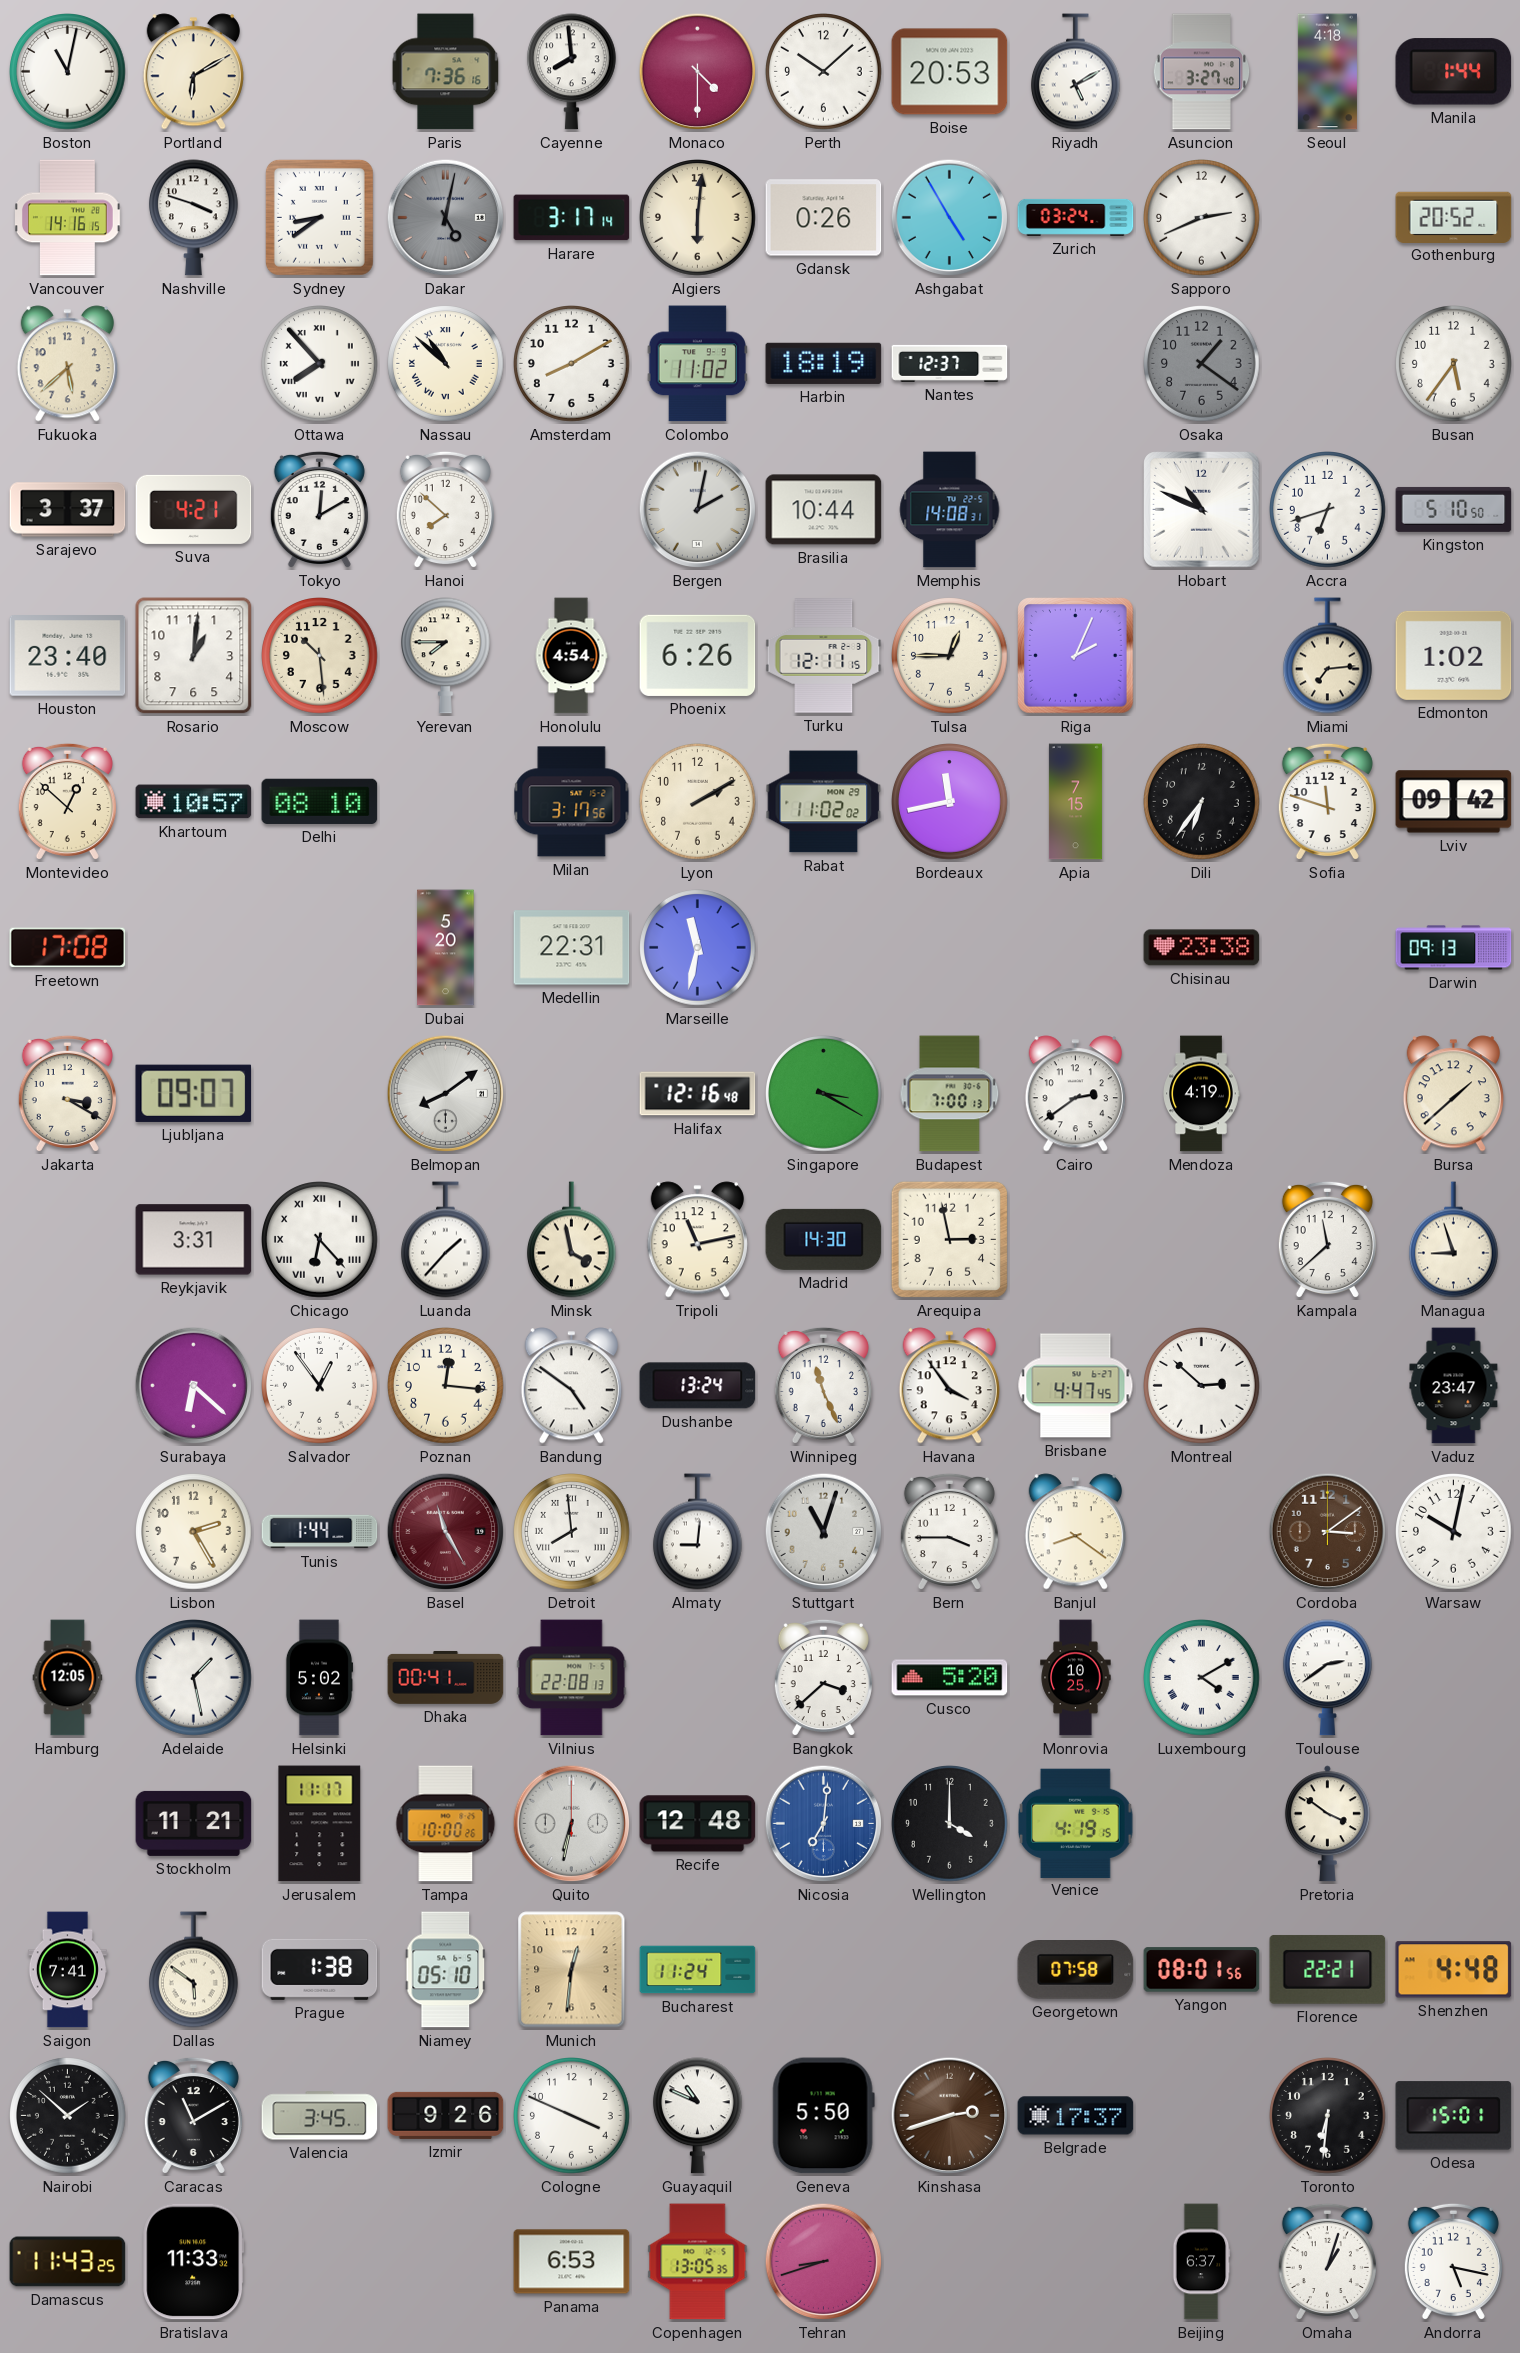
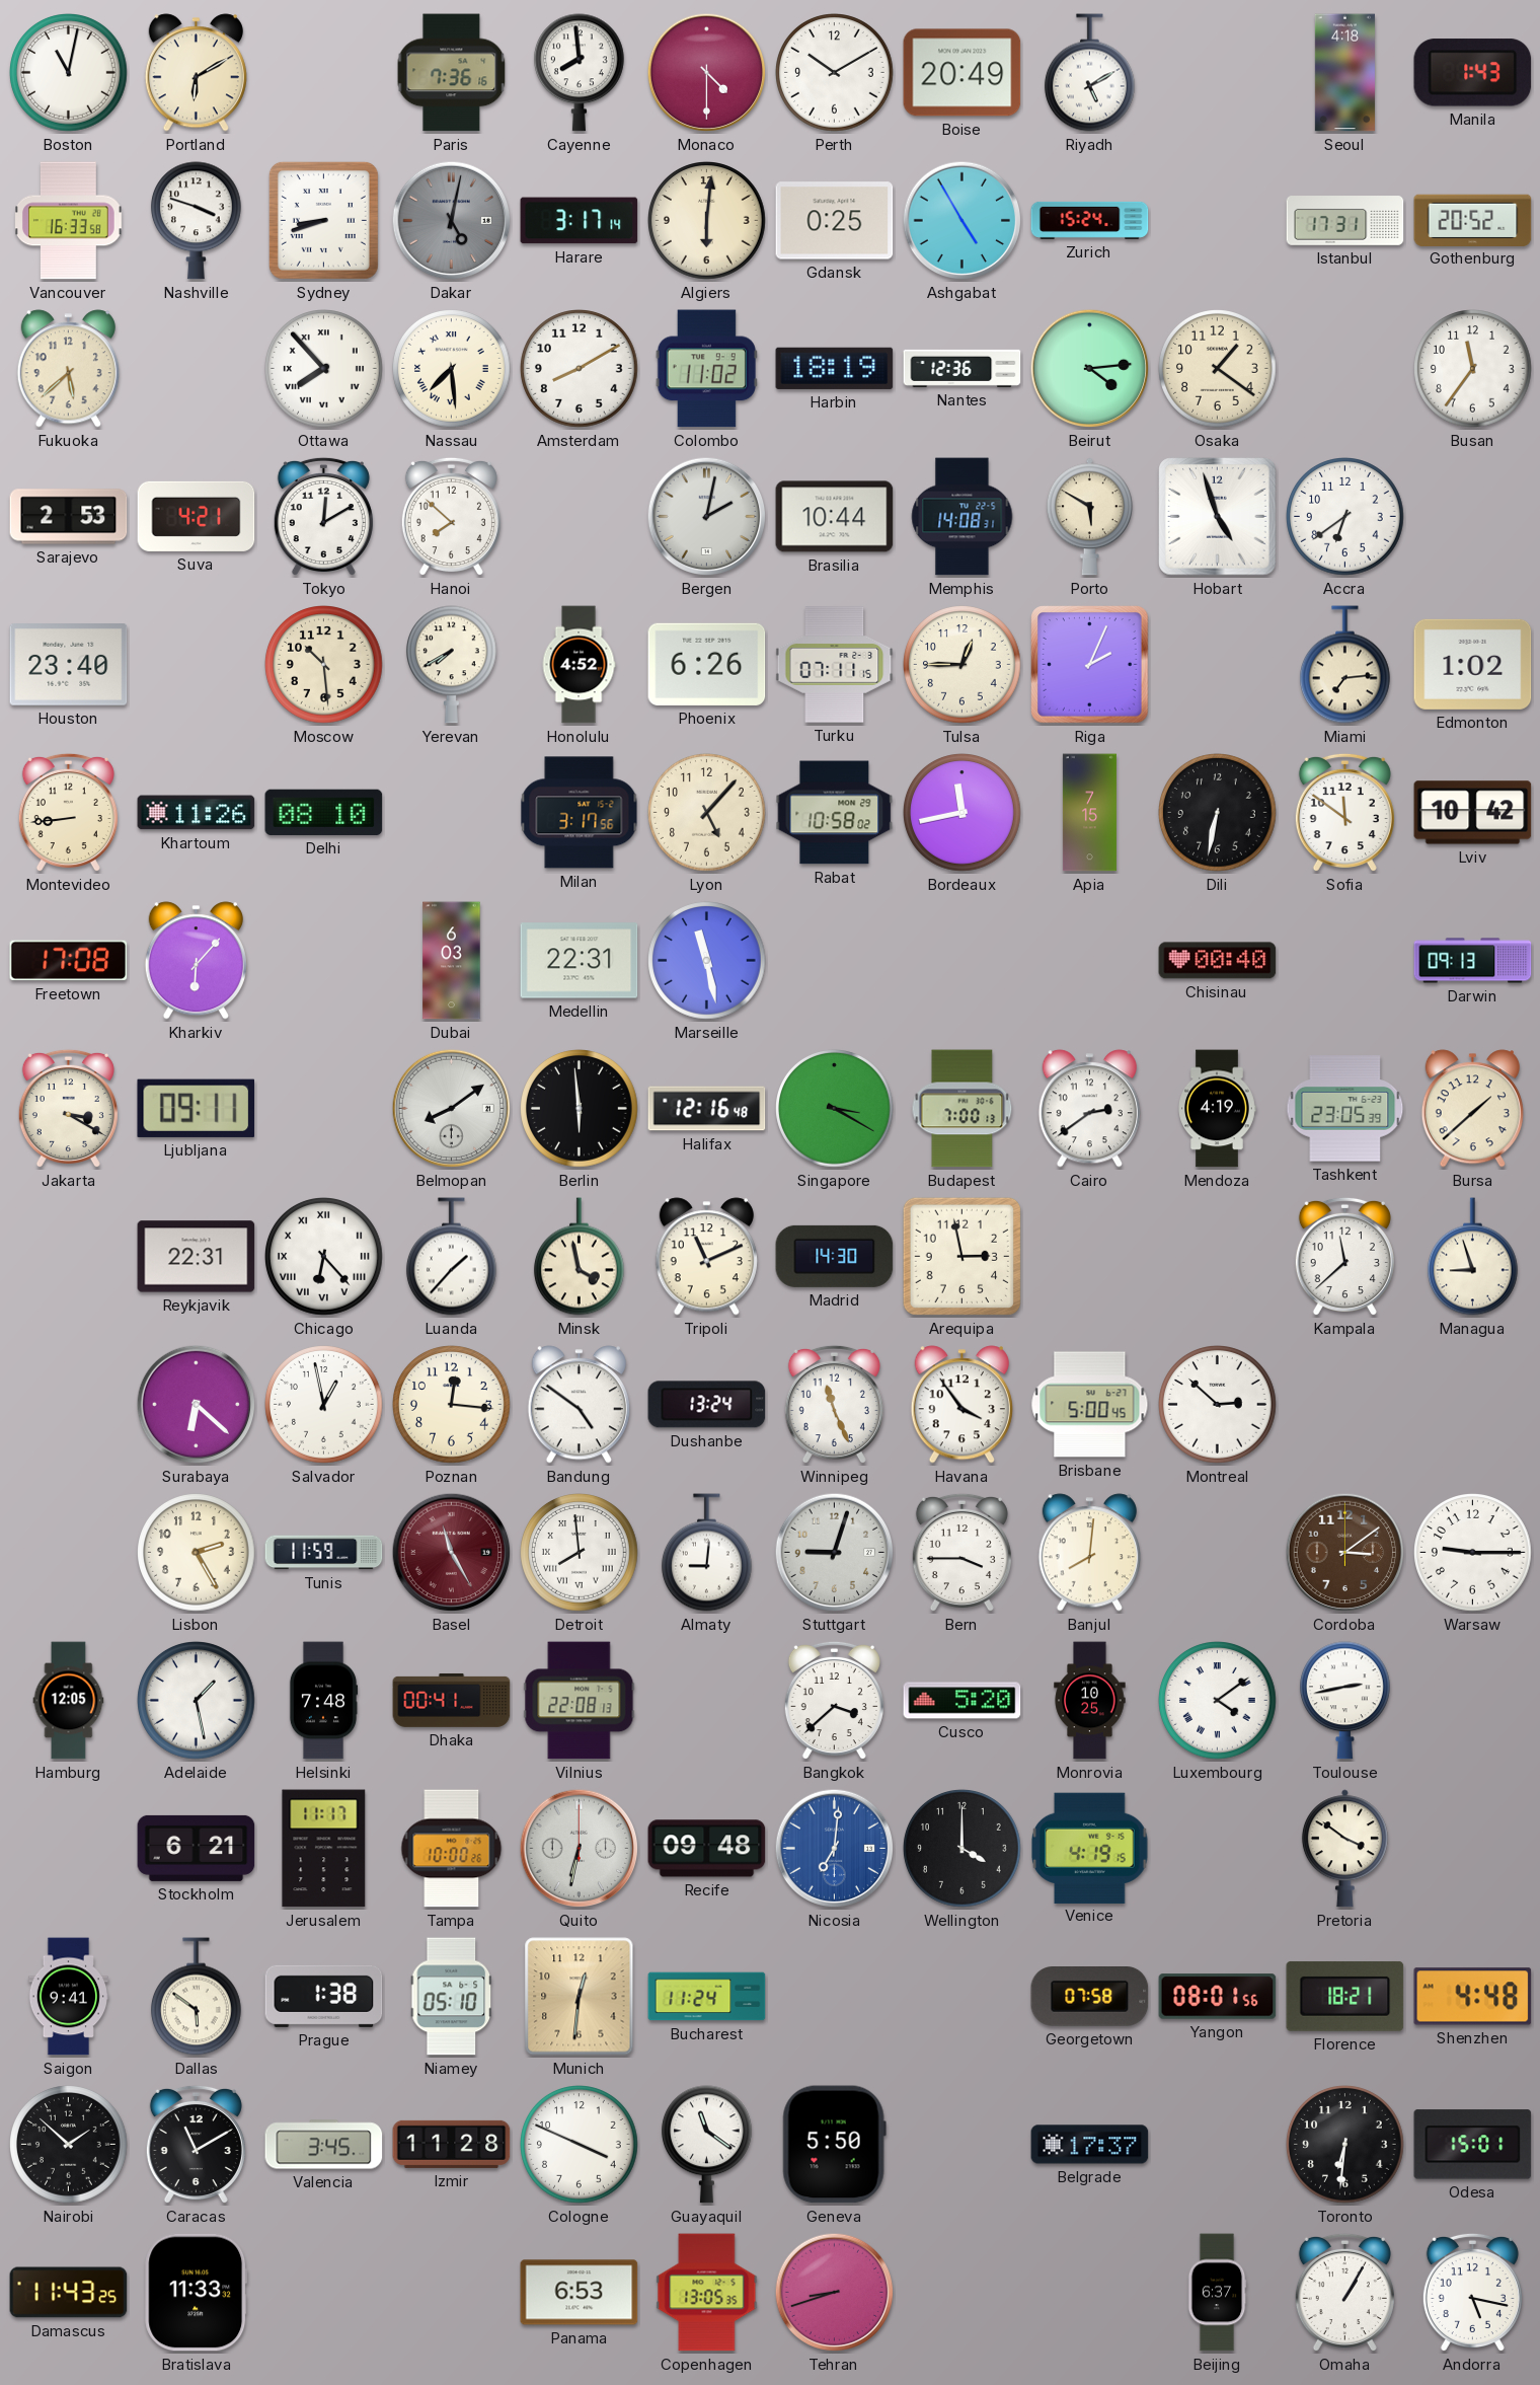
Perth: 10:08 -> 10:10 (835, 73)
Boise: 20:53 -> 20:49 (962, 73)
Asuncion: 3:27 -> none (1202, 72)
Manila: 1:44 -> 1:43 (1473, 73)
Vancouver: 14:16 -> 16:33 (69, 221)
Sydney: 8:39 -> 8:42 (323, 220)
Gdansk: 0:26 -> 0:25 (835, 221)
Zurich: 03:24 -> 15:24 (1090, 220)
Sapporo: 2:41 -> none (1202, 218)
Istanbul: none -> 17:31 (1345, 221)
Nassau: 10:52 -> 7:29 (452, 369)
Nantes: 12:37 -> 12:36 (962, 368)
Beirut: none -> 4:14 (1090, 369)
Osaka dial: grey -> cream (1218, 369)
Busan: 5:36 -> 11:36 (1473, 369)
Sarajevo: 3:37 -> 2:53 (69, 517)
Porto: none -> 5:50 (1089, 517)
Hobart: 10:49 -> 4:57 (1218, 517)
Accra: 6:42 -> 6:39 (1345, 517)
Kingston: 5:10 -> none (1454, 509)
Rosario: 1:01 -> none (194, 656)
Yerevan: 7:45 -> 7:40 (451, 665)
Honolulu: 4:54 -> 4:52 (579, 665)
Turku: 12:11 -> 07:11 (835, 665)
Montevideo: 12:52 -> 8:44 (68, 813)
Khartoum: 10:57 -> 11:26 (197, 813)
Lyon: 2:10 -> 5:07 (707, 813)
Rabat: 11:02 -> 10:58 (835, 813)
Dili: 6:36 -> 6:32 (1218, 813)
Sofia: 11:48 -> 11:51 (1344, 813)
Lviv: 09:42 -> 10:42 (1473, 813)
Kharkiv: none -> 6:07 (196, 961)
Dubai: 5:20 -> 6:03 (452, 961)
Marseille: 11:32 -> 11:28 (707, 961)
Chisinau: 23:38 -> 00:40 (1218, 961)
Ljubljana: 09:07 -> 09:11 (197, 1108)
Berlin: none -> 5:59 (580, 1109)
Tashkent: none -> 23:05 (1345, 1109)
Reykjavik: 3:31 -> 22:31 (197, 1257)
Tripoli: 11:13 -> 11:11 (706, 1257)
Salvador: 12:54 -> 12:58 (324, 1405)
Brisbane: 4:47 -> 5:00 (1090, 1405)
Vaduz: 23:47 -> none (1454, 1386)
Tunis: 1:44 -> 11:59 (324, 1553)
Stuttgart: 11:03 -> 9:03 (835, 1553)
Banjul: 8:21 -> 8:01 (1089, 1553)
Warsaw: 10:02 -> 9:15 (1473, 1553)
Helsinki: 5:02 -> 7:48 (323, 1701)
Luxembourg: 4:10 -> 4:09 (1218, 1701)
Toulouse: 2:39 -> 2:43 (1344, 1701)
Stockholm: 11:21 -> 6:21 (197, 1848)
Recife: 12:48 -> 09:48 (707, 1849)
Saigon: 7:41 -> 9:41 (68, 1997)
Florence: 22:21 -> 18:21 (1345, 1996)
Izmir: 9:26 -> 11:28 (452, 2144)
Guayaquil: 10:49 -> 11:21 (706, 2145)
Kinshasa: 2:42 -> none (950, 2116)
Omaha: 1:03 -> 1:05 (1344, 2293)
